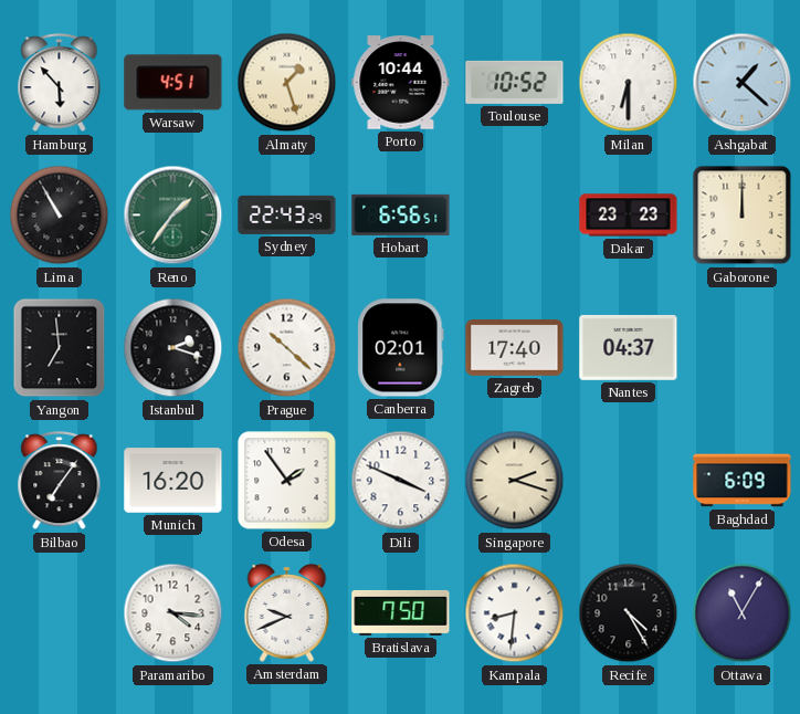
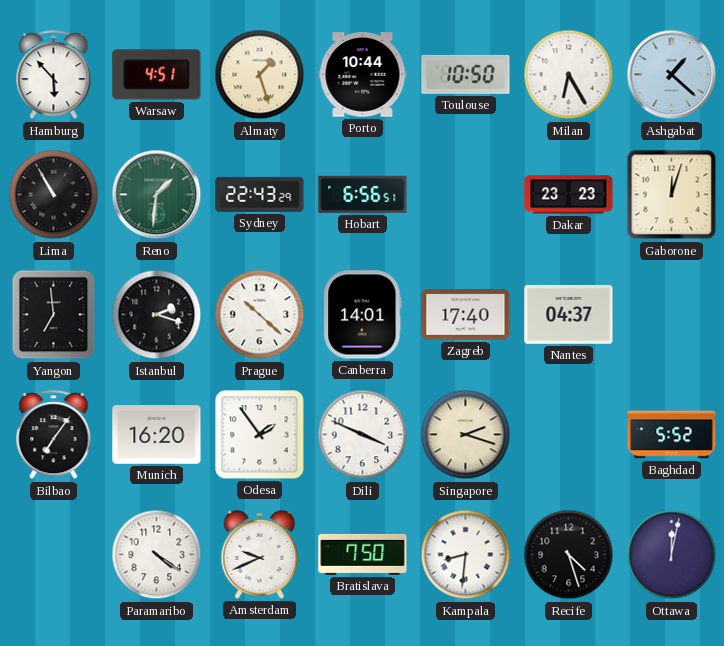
Toulouse: 10:52 -> 10:50 (466, 74)
Milan: 6:30 -> 6:25 (569, 75)
Reno: 1:36 -> 1:31 (157, 195)
Gaborone: 12:00 -> 12:03 (672, 195)
Canberra: 02:01 -> 14:01 (363, 315)
Baghdad: 6:09 -> 5:52 (672, 435)
Paramaribo: 4:16 -> 4:21 (157, 555)
Recife: 4:25 -> 4:27 (569, 555)
Ottawa: 11:05 -> 12:02 (672, 555)
